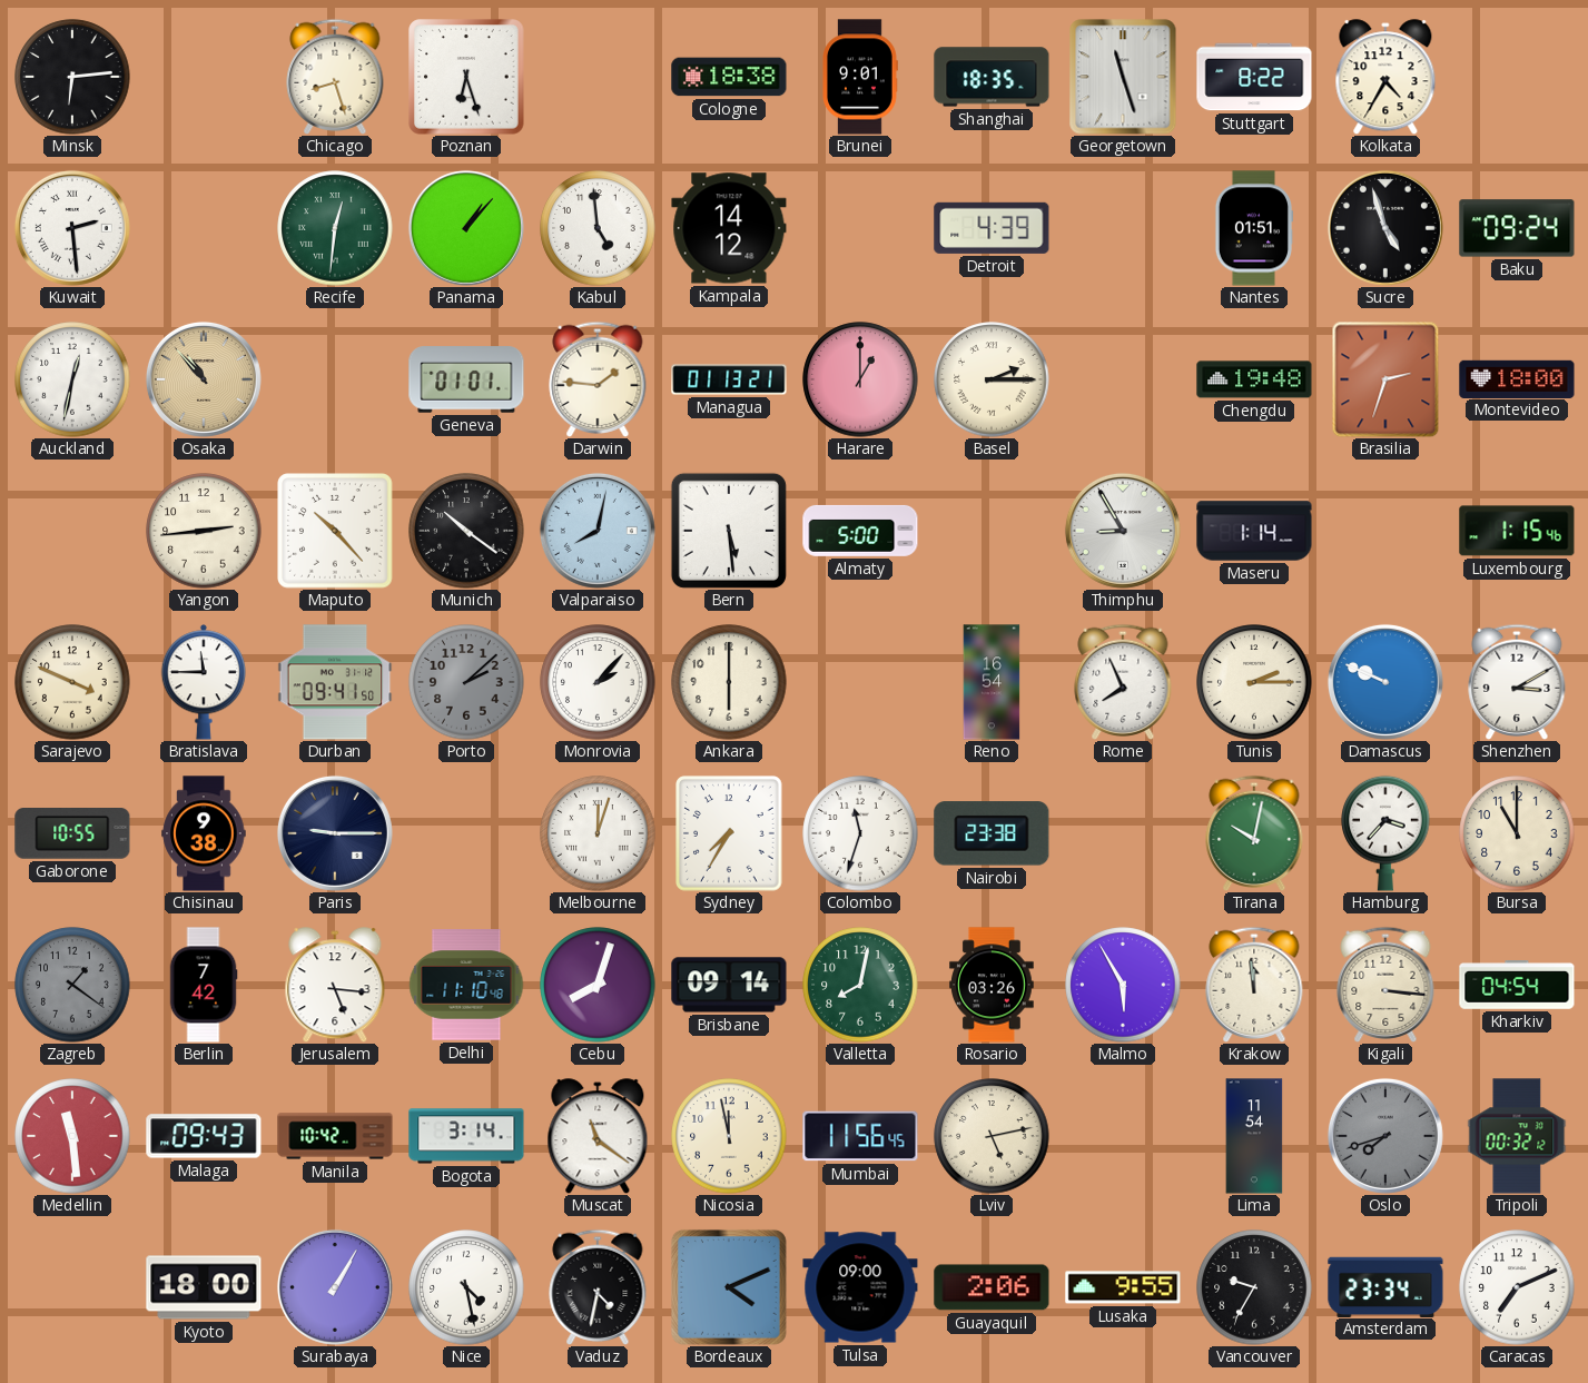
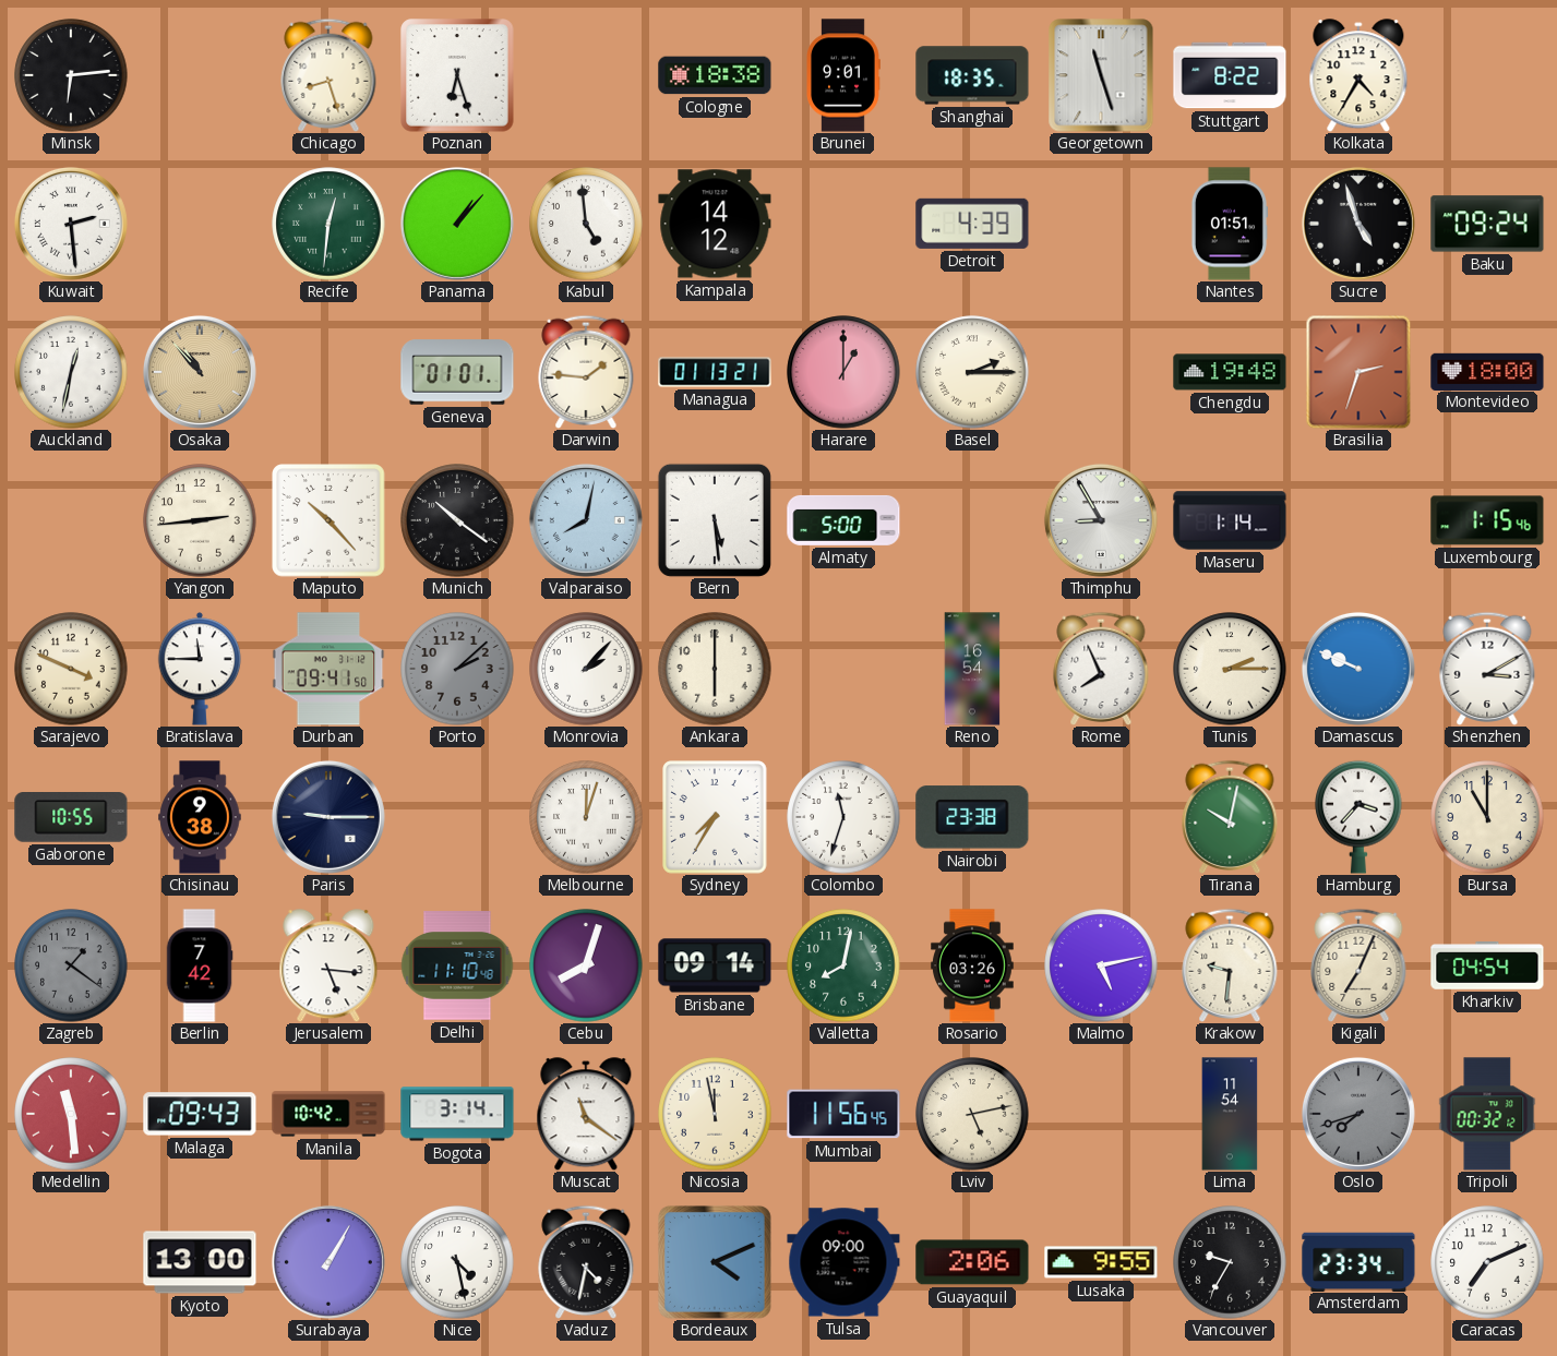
Malmo: 5:55 -> 5:13 (1101, 965)
Krakow: 11:59 -> 9:31 (1230, 965)
Kigali: 3:16 -> 7:04 (1358, 965)
Kyoto: 18:00 -> 13:00 (200, 1262)
